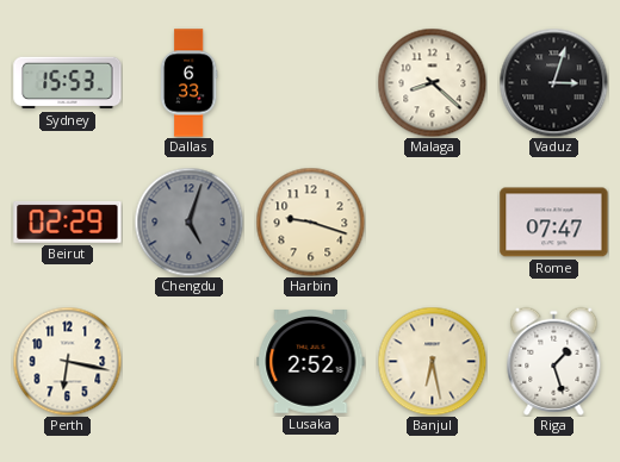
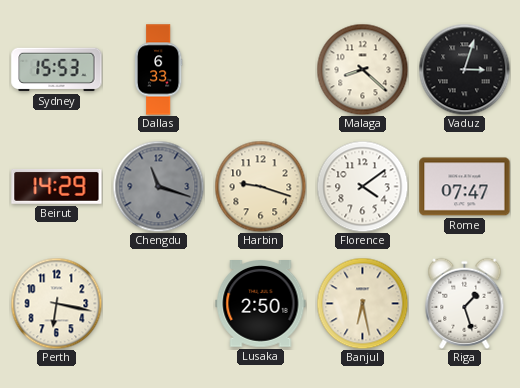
Beirut: 02:29 -> 14:29 (57, 186)
Chengdu: 5:03 -> 11:18 (158, 186)
Florence: none -> 4:09 (362, 186)
Lusaka: 2:52 -> 2:50 (261, 304)
